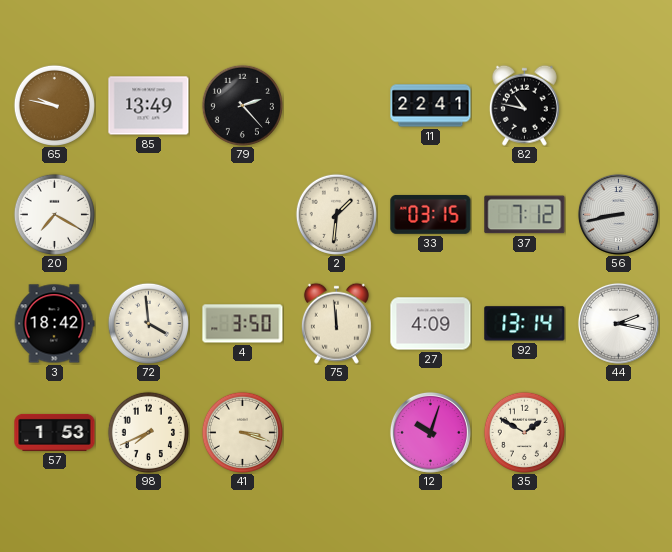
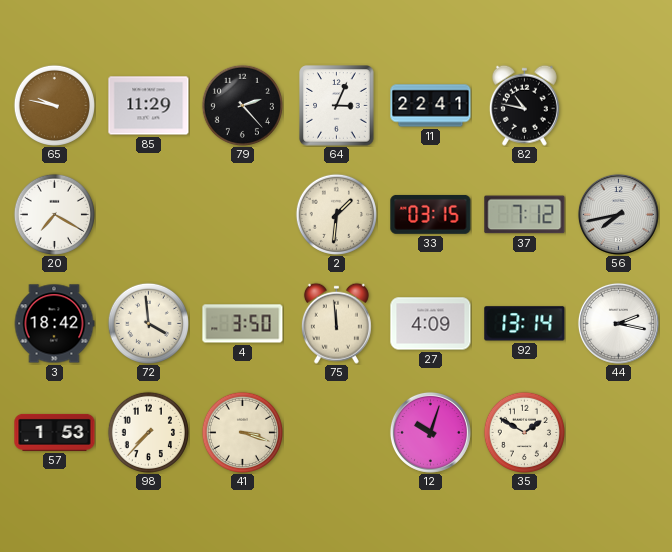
85: 13:49 -> 11:29 (149, 106)
64: none -> 3:04 (337, 106)
56: 8:43 -> 7:43 (618, 214)
98: 7:41 -> 7:37 (148, 432)
